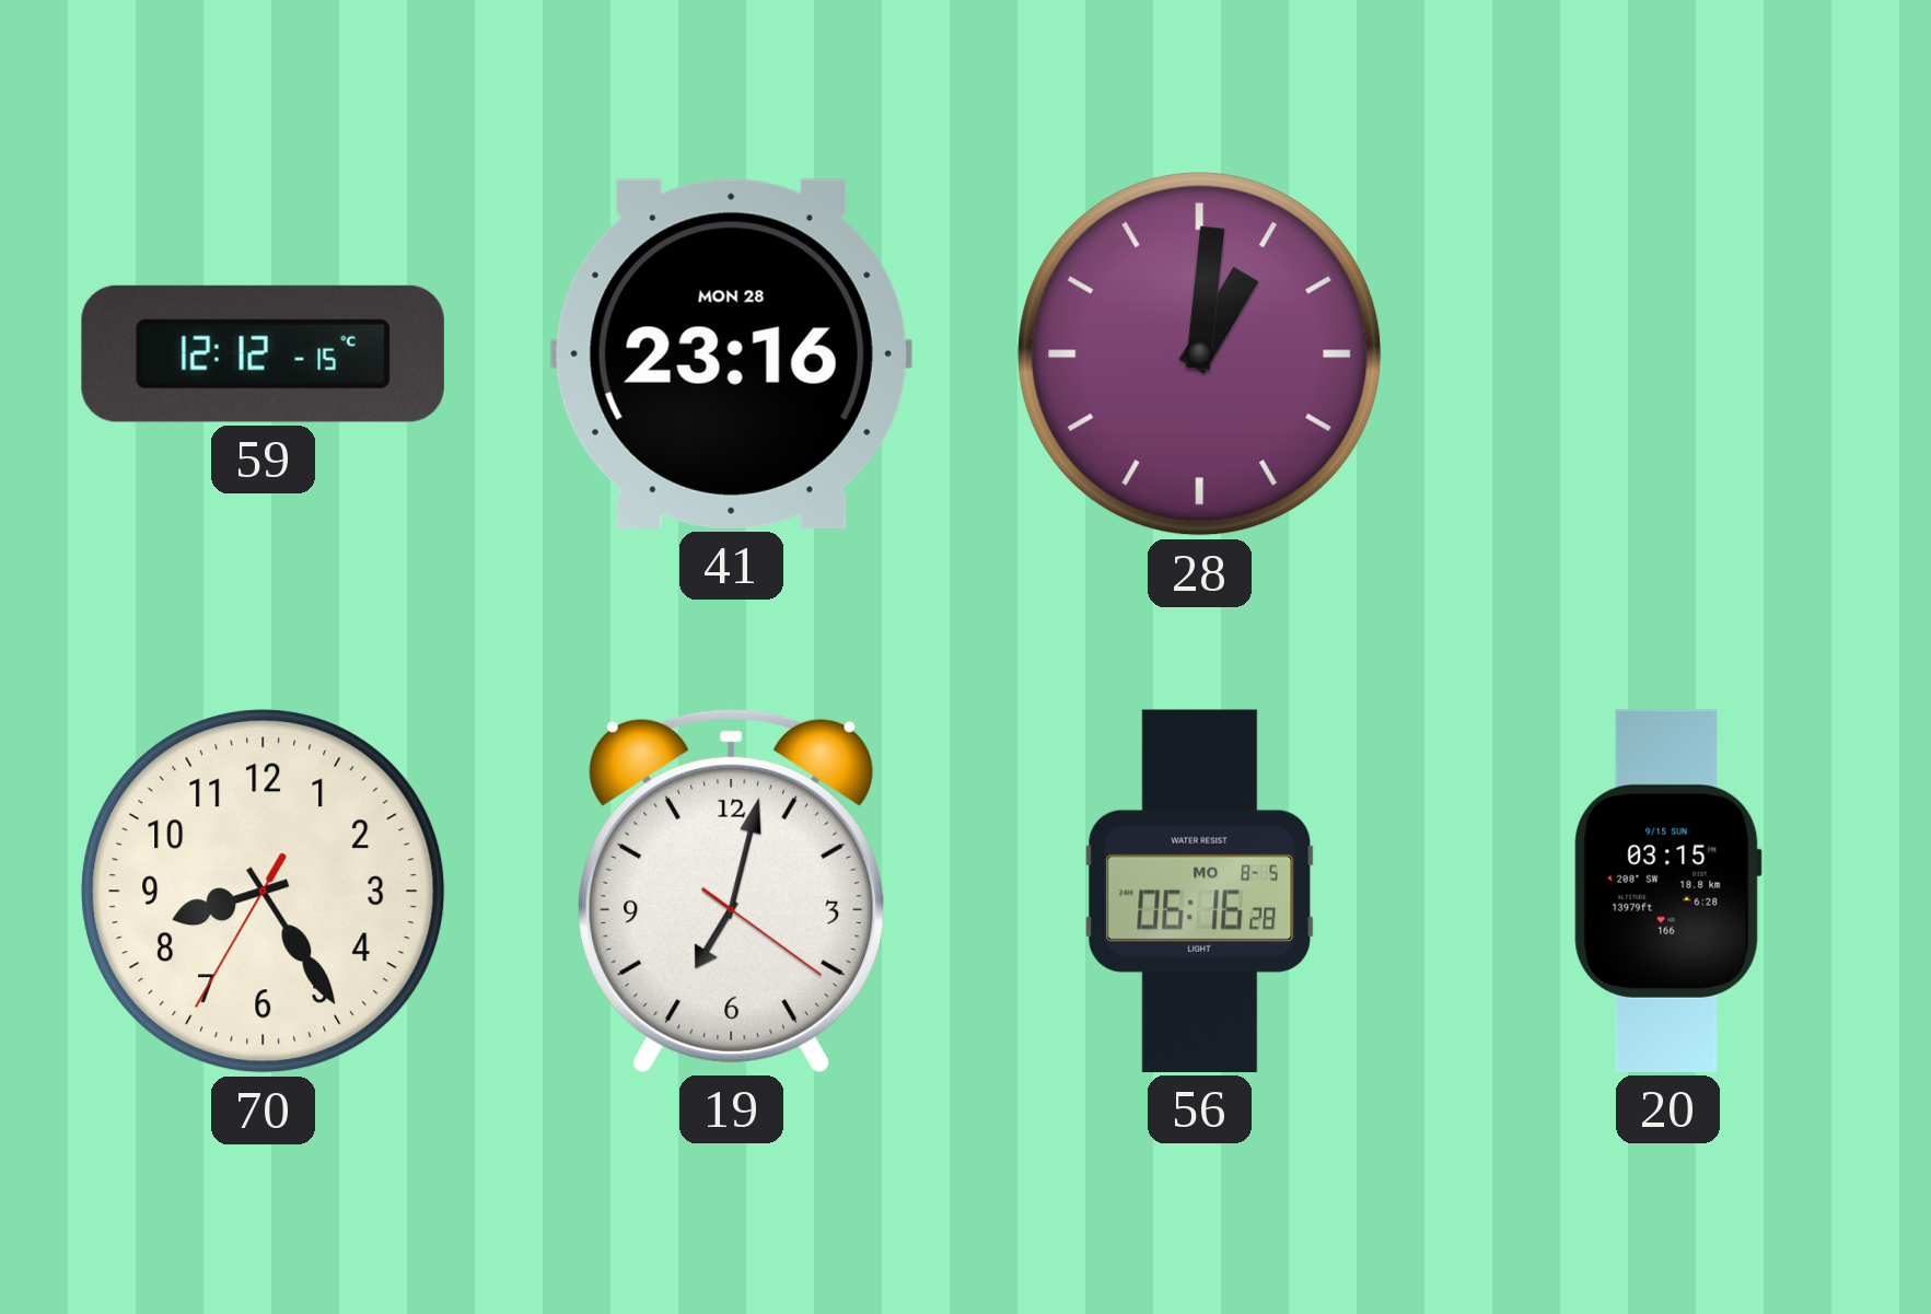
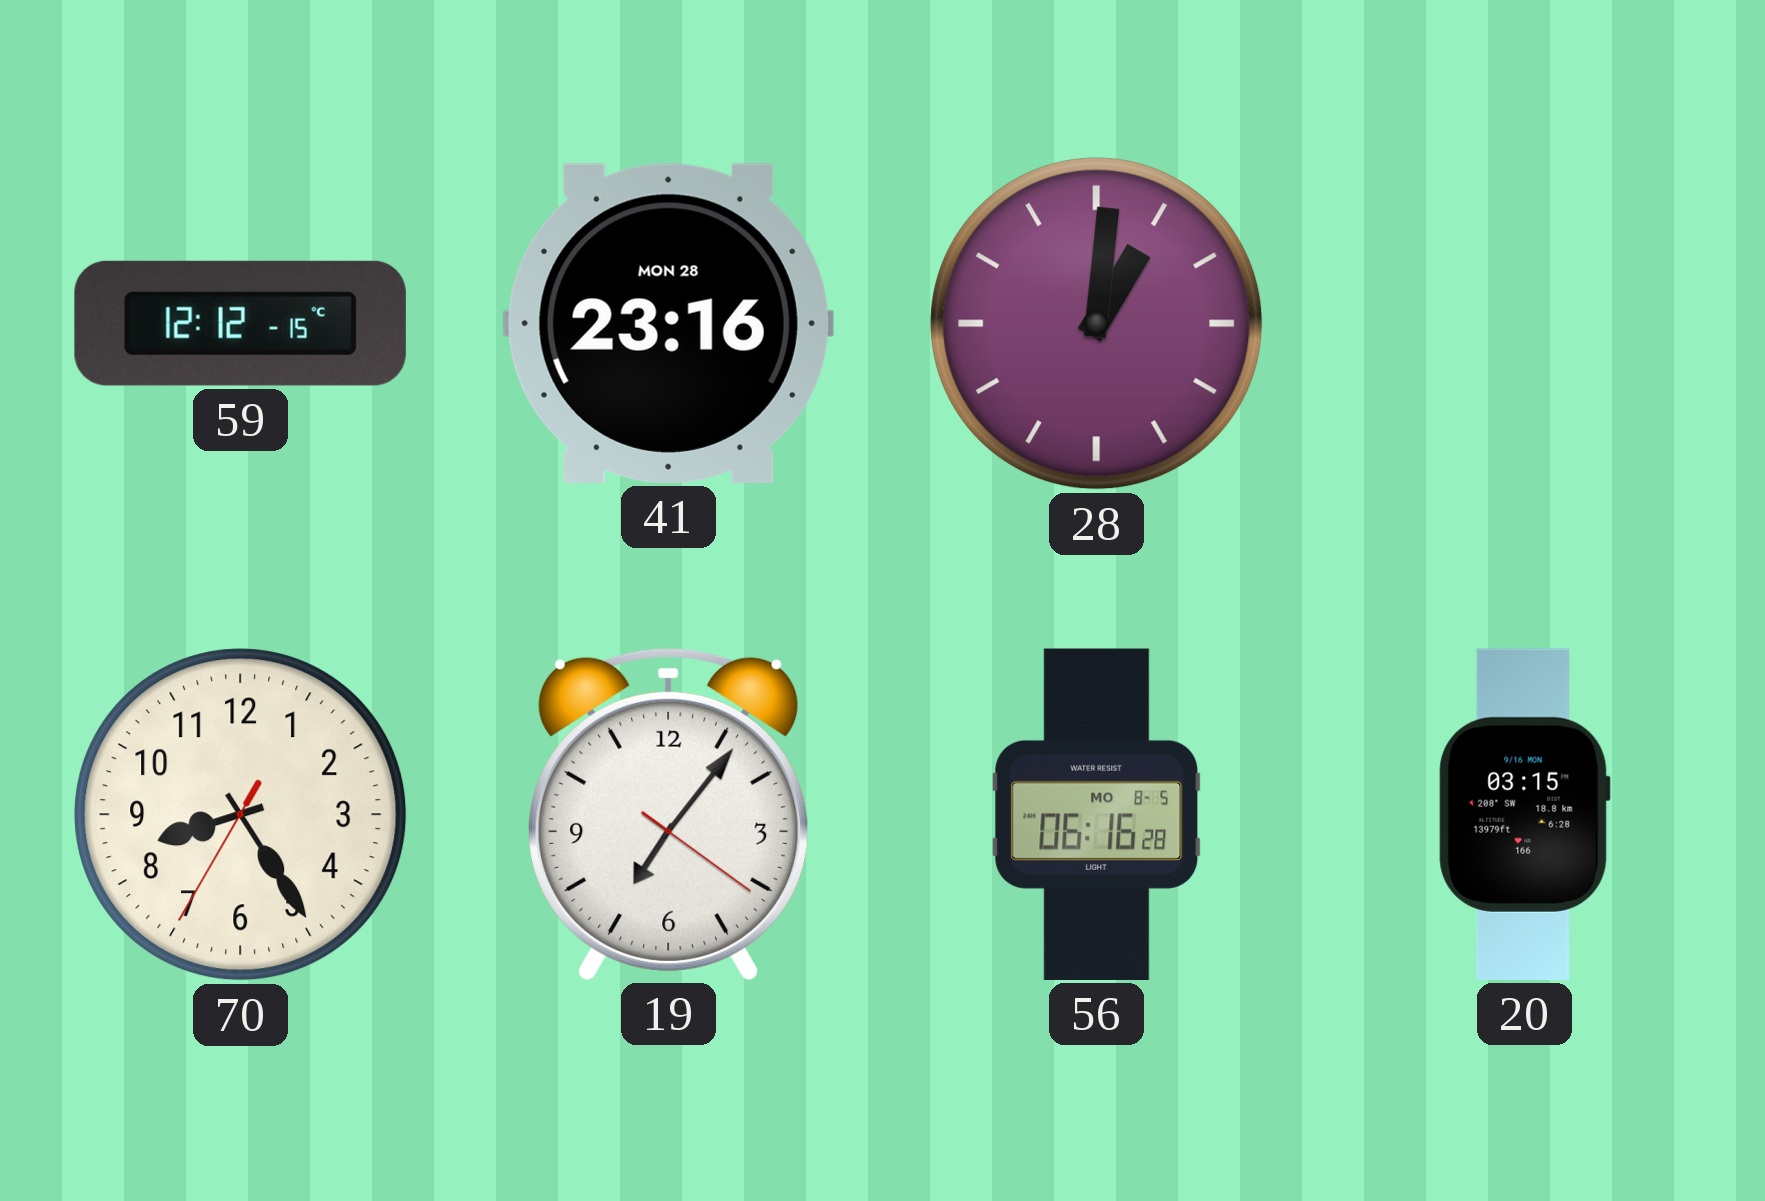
19: 7:02 -> 7:06 (669, 814)
20 date: 9/15 SUN -> 9/16 MON (1524, 814)
